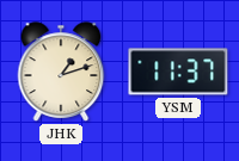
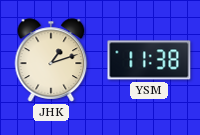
YSM: 11:37 -> 11:38 (149, 60)
